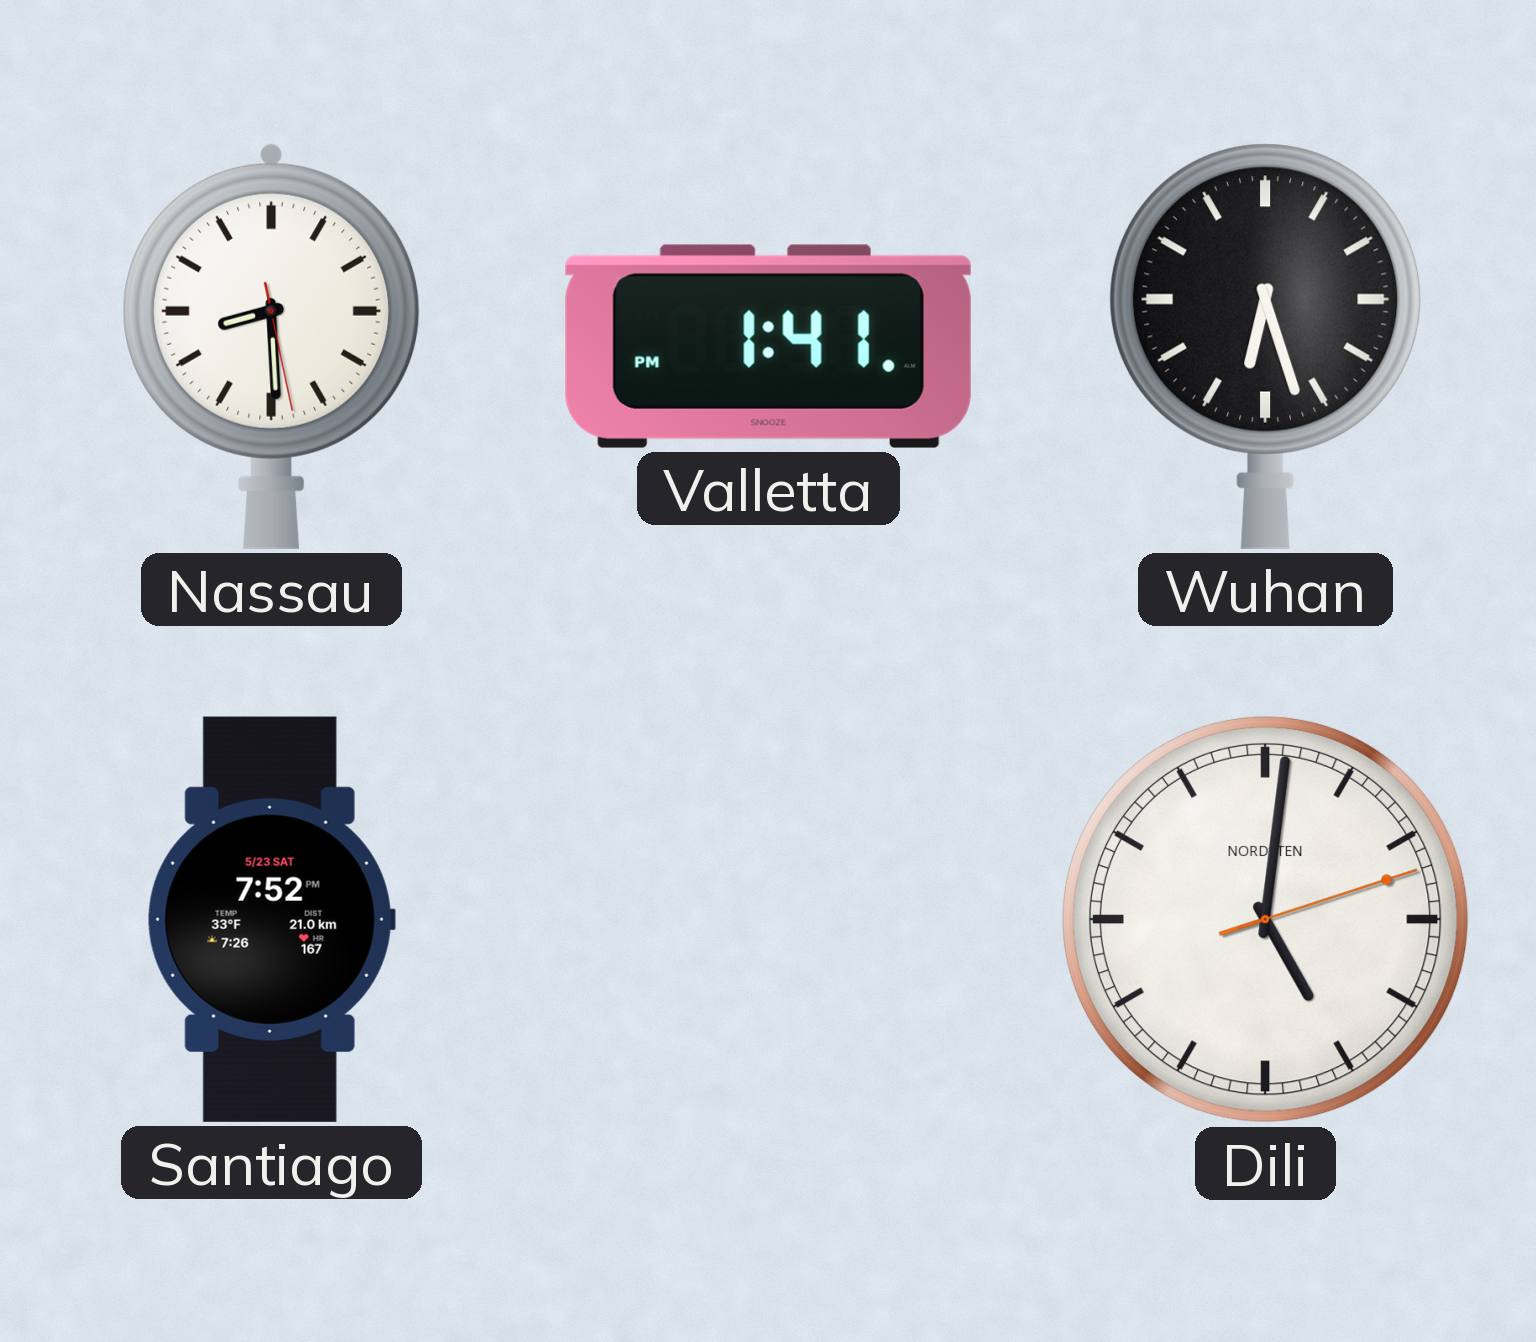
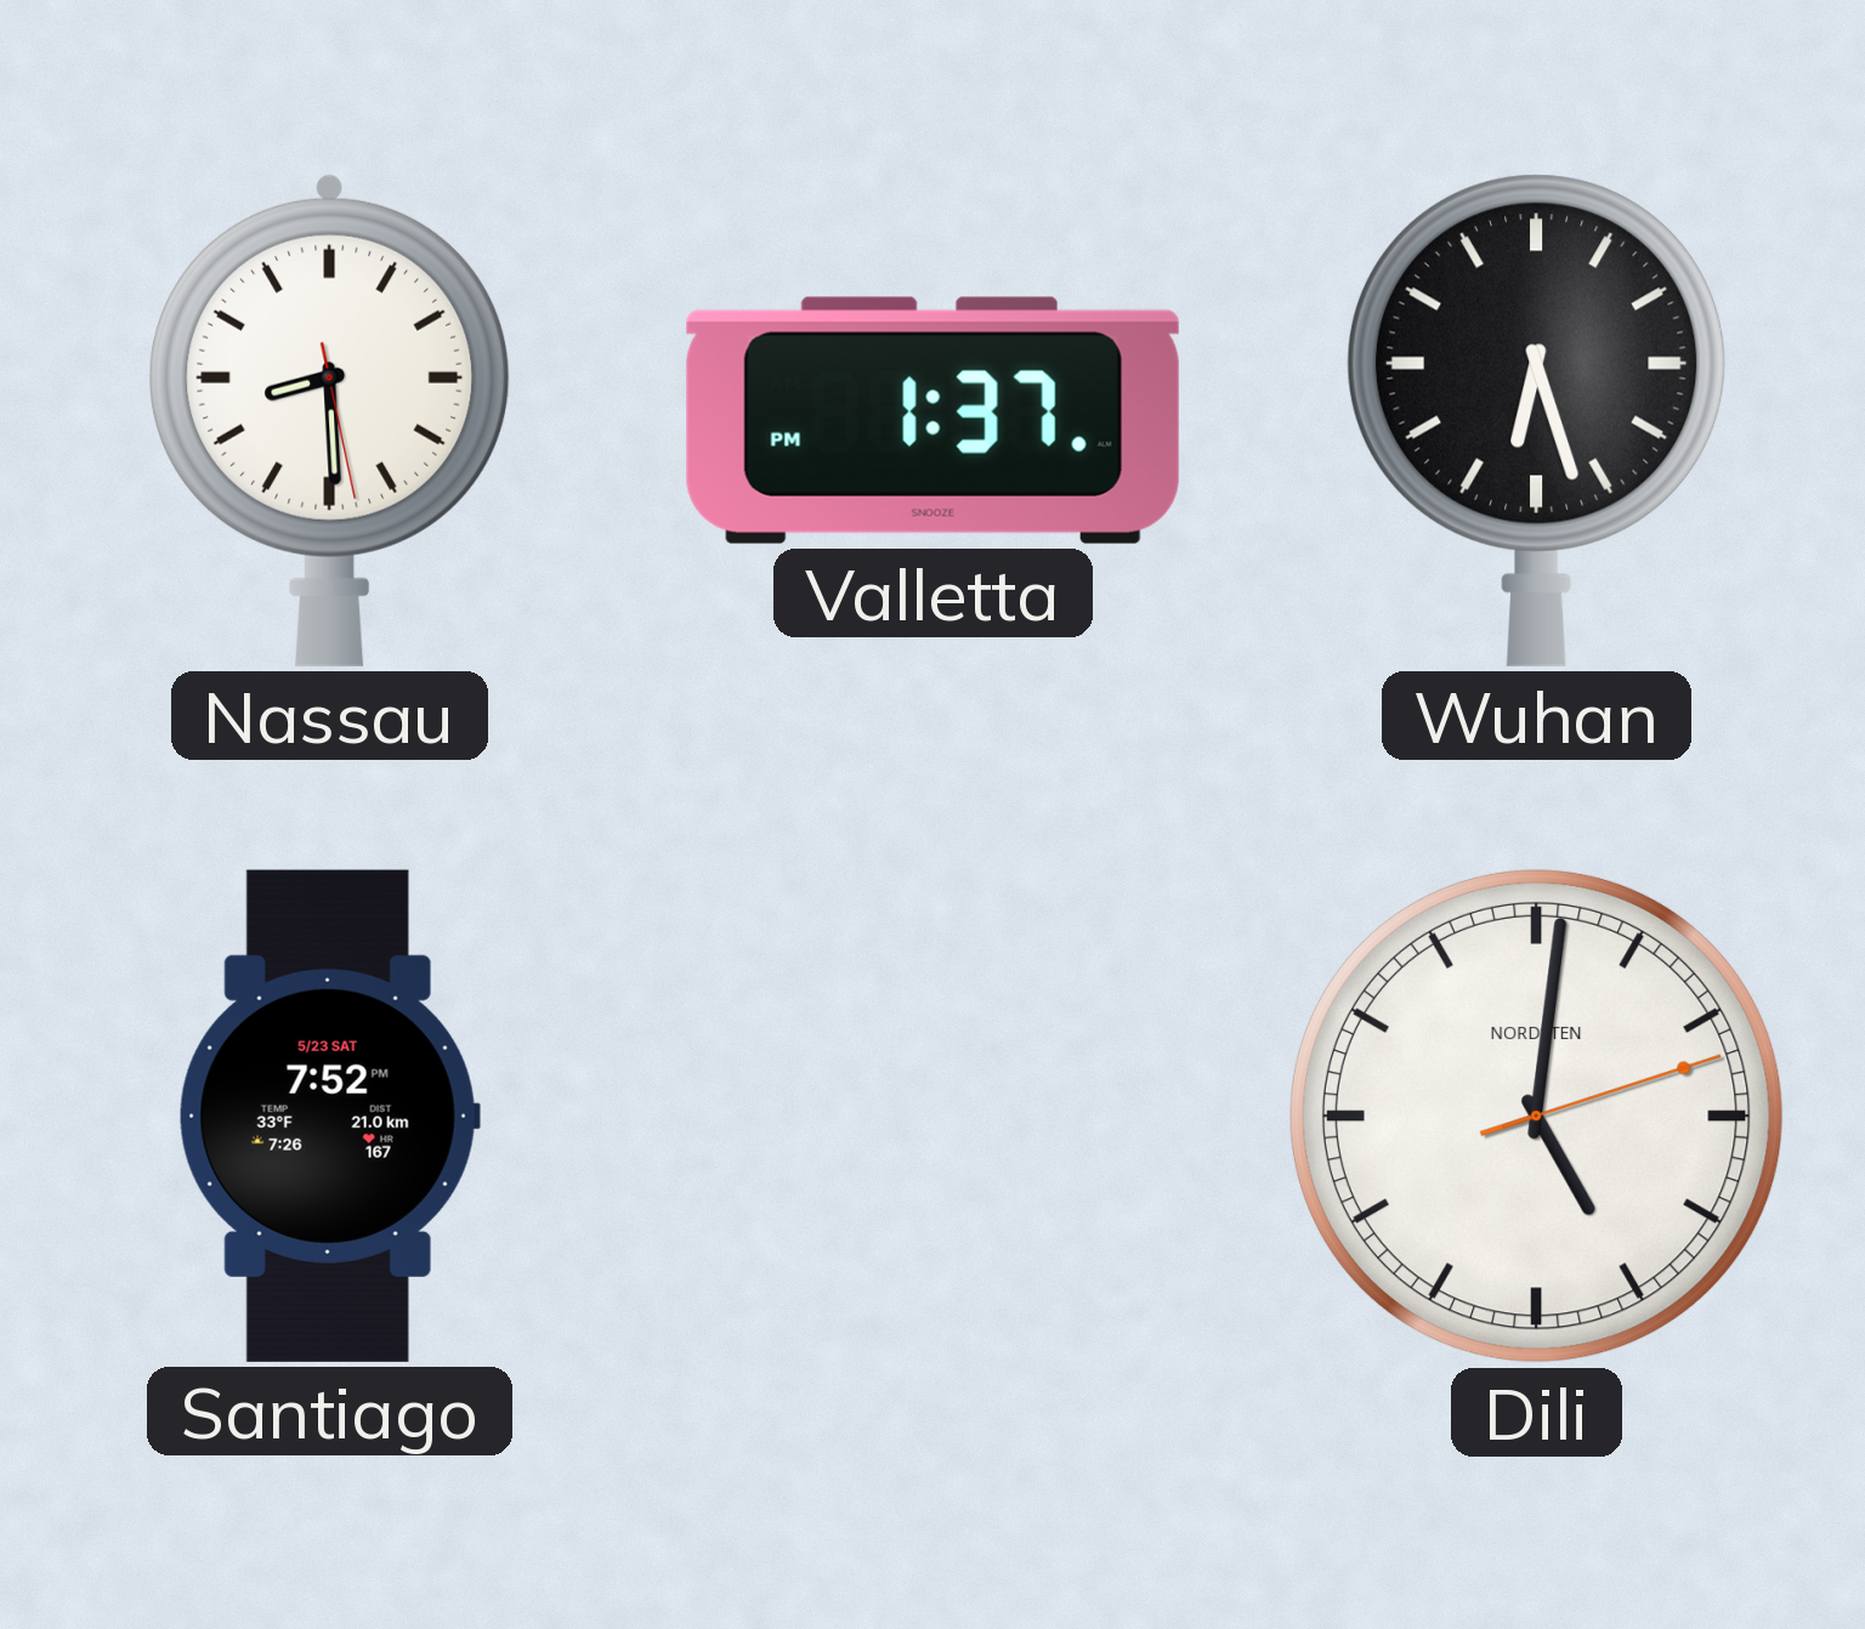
Valletta: 1:41 -> 1:37 (932, 420)
